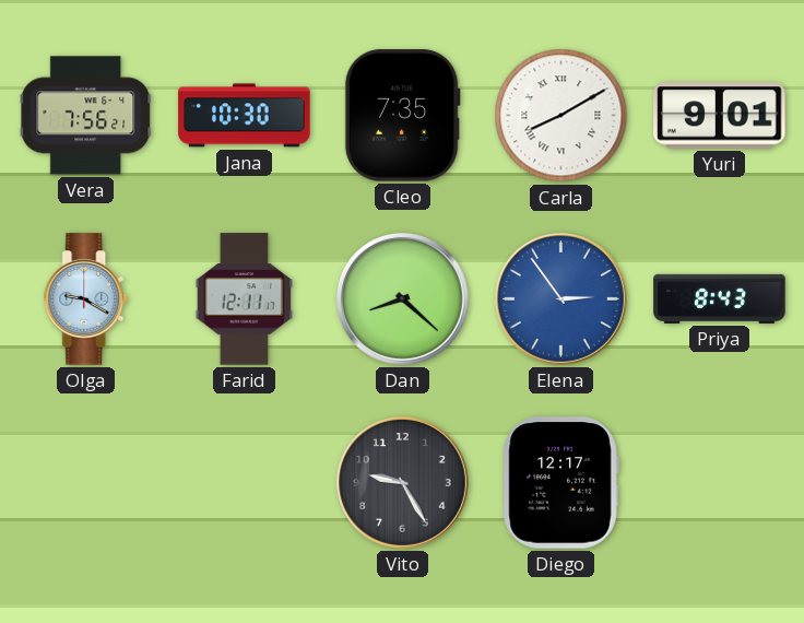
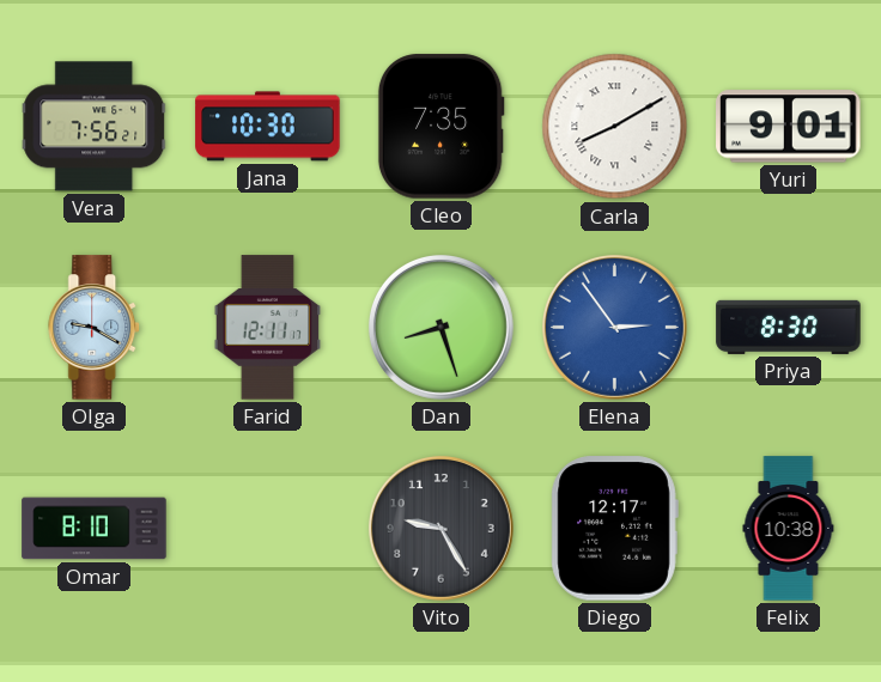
Dan: 8:22 -> 8:27 (440, 327)
Priya: 8:43 -> 8:30 (789, 327)
Omar: none -> 8:10 (95, 529)
Felix: none -> 10:38 (789, 529)
